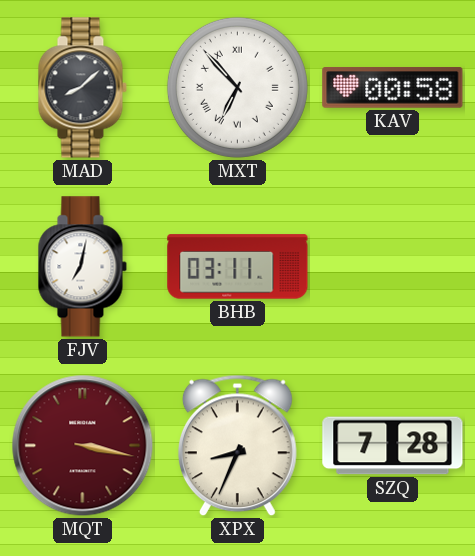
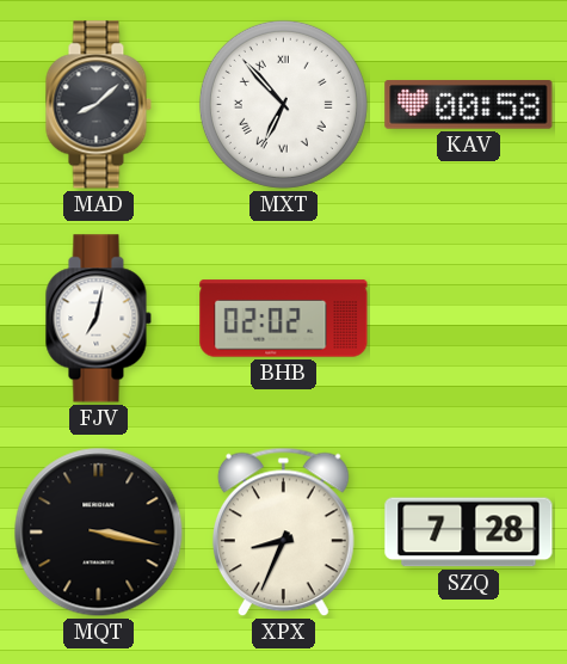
BHB: 03:11 -> 02:02 (284, 319)
MQT dial: burgundy -> black (99, 533)
